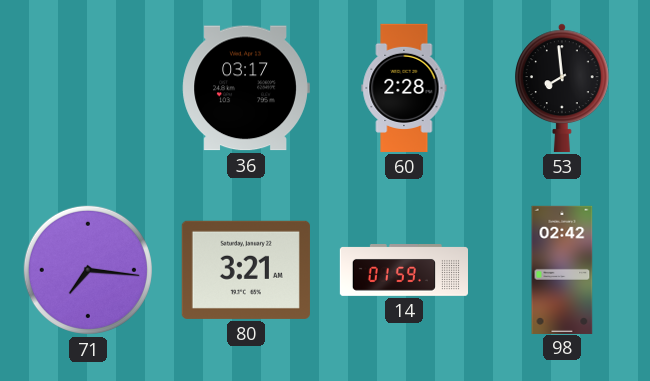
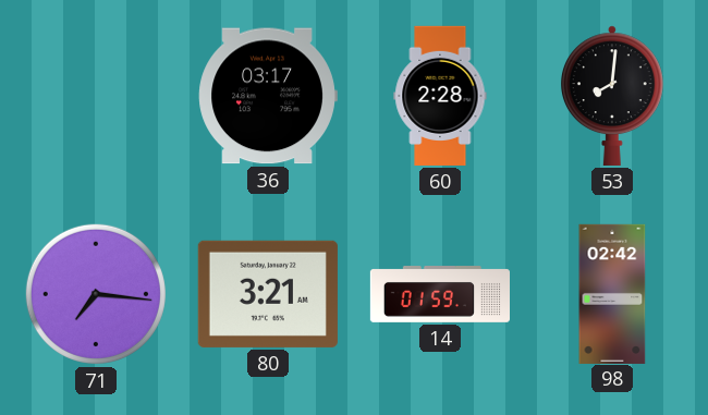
53: 7:59 -> 8:01 (613, 96)
